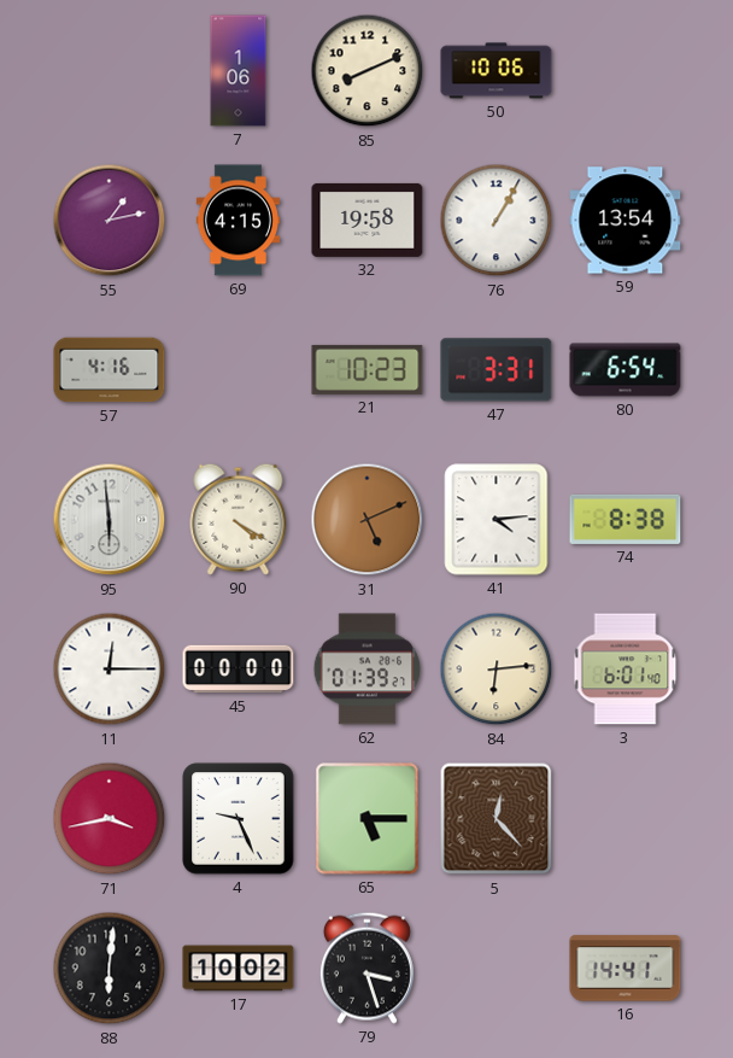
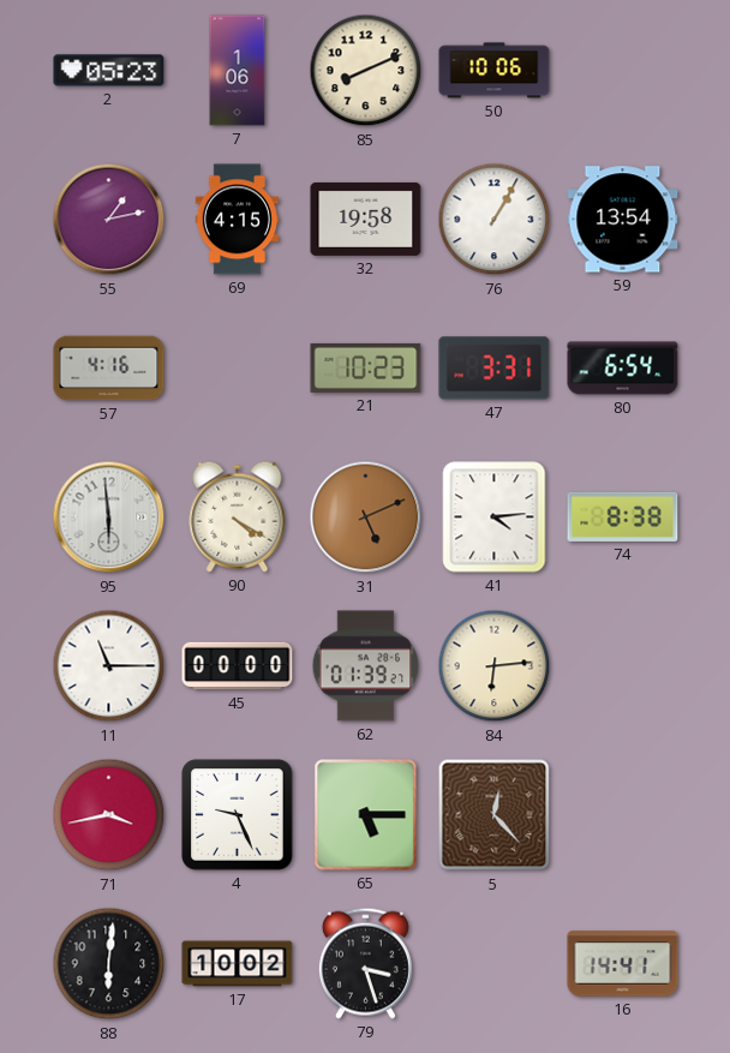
2: none -> 05:23 (109, 71)
11: 12:15 -> 11:15 (109, 666)
3: 6:01 -> none (626, 670)
